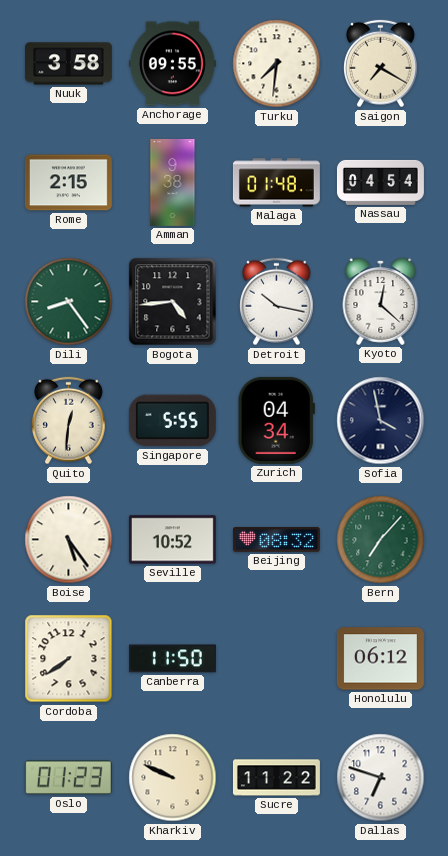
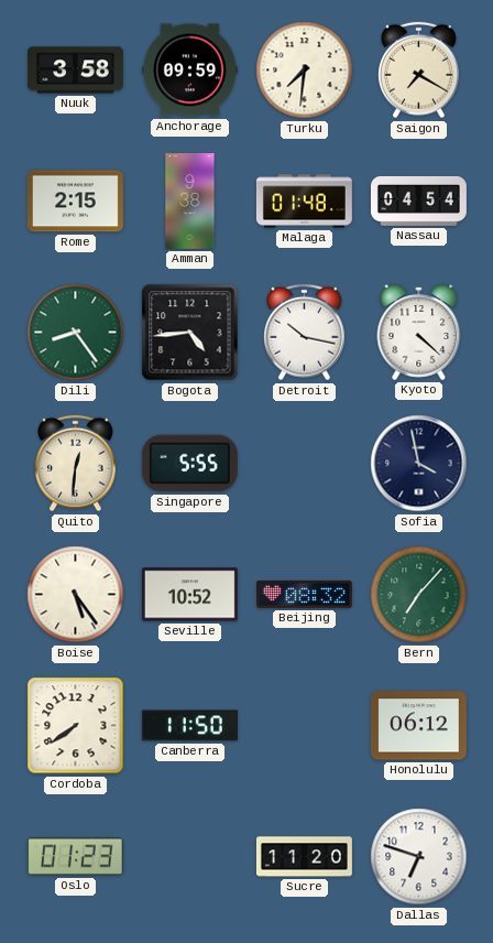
Anchorage: 09:55 -> 09:59 (189, 71)
Kyoto: 12:22 -> 4:22 (419, 333)
Zurich: 04:34 -> none (276, 420)
Kharkiv: 9:49 -> none (173, 778)
Sucre: 11:22 -> 11:20 (304, 857)
